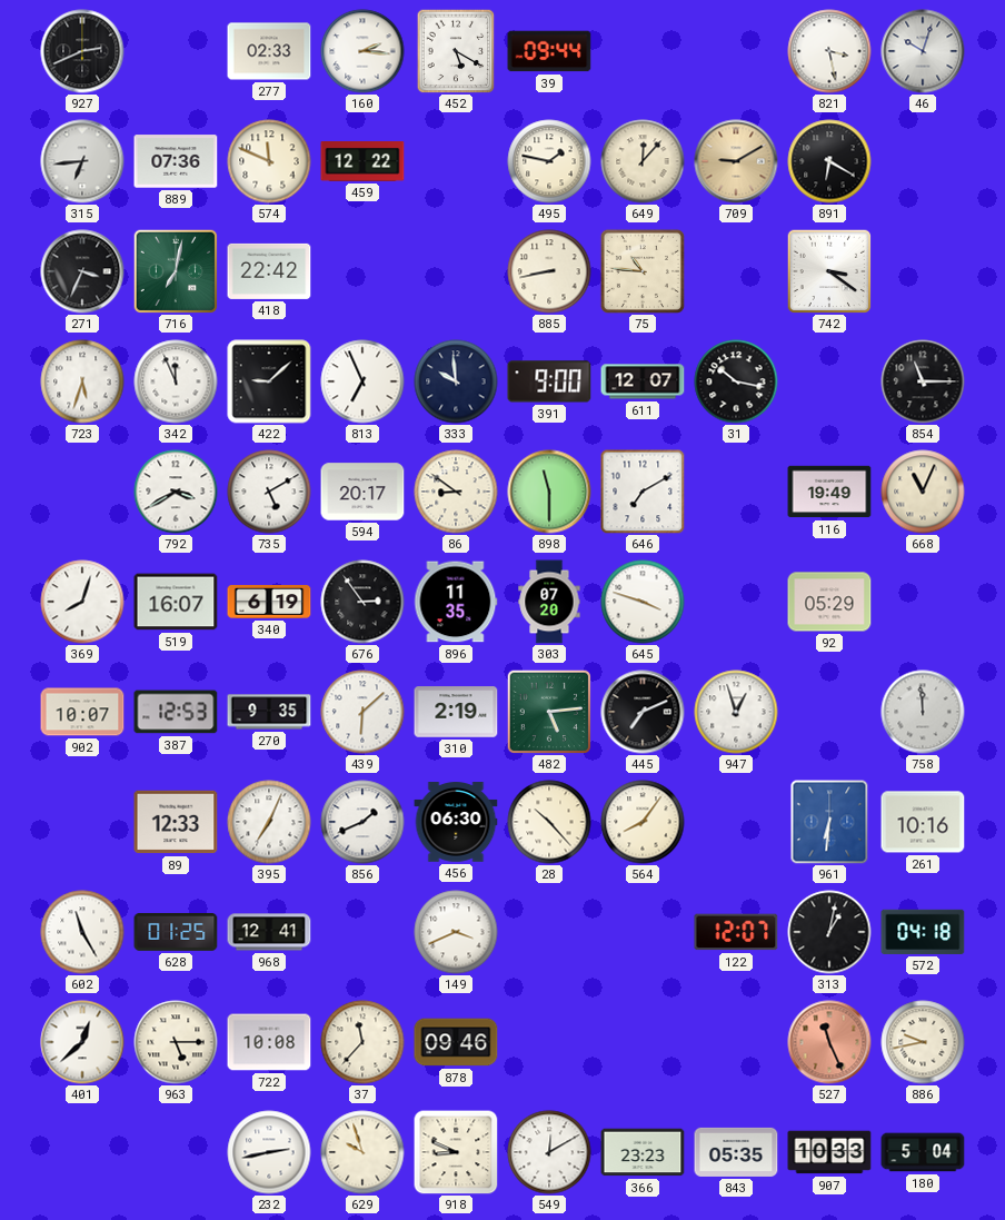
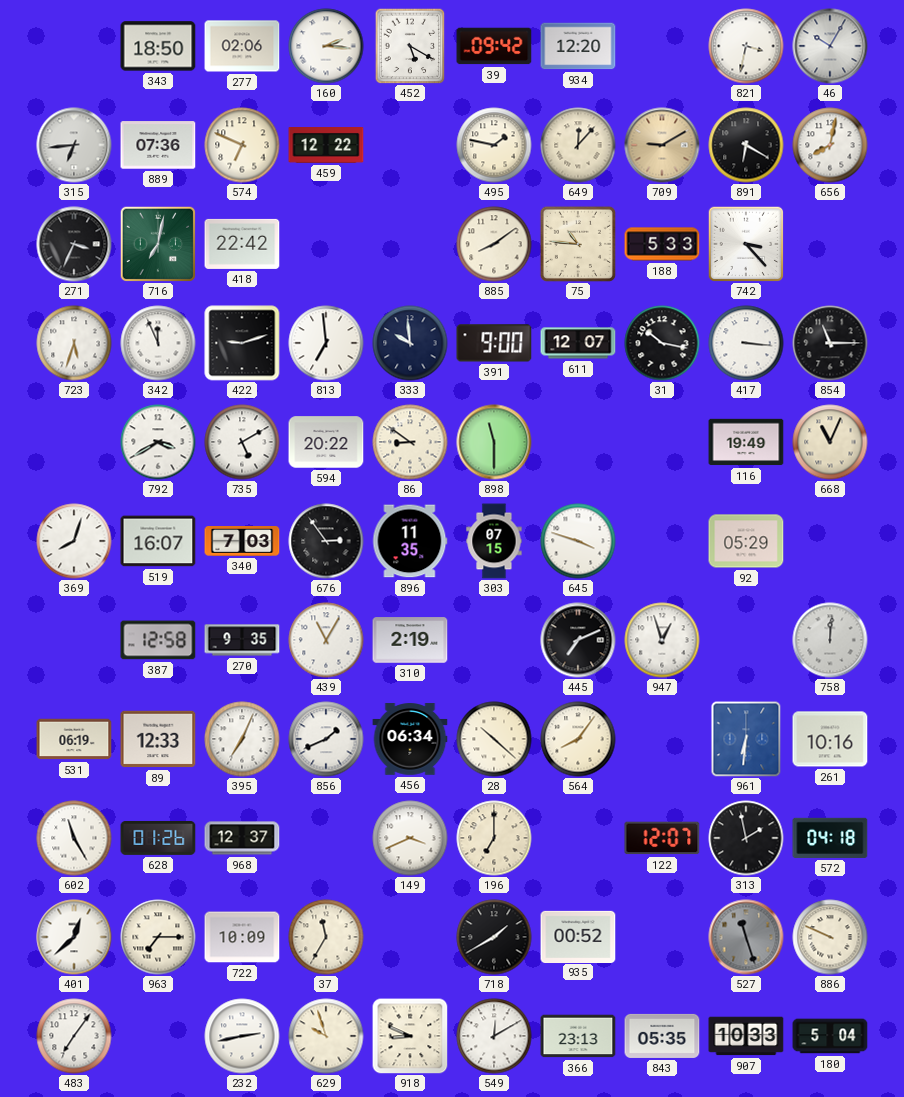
927: 2:41 -> none (82, 51)
343: none -> 18:50 (158, 46)
277: 02:33 -> 02:06 (242, 46)
39: 09:44 -> 09:42 (494, 46)
934: none -> 12:20 (578, 46)
821: 3:28 -> 3:32 (746, 46)
46: 10:03 -> 10:05 (830, 46)
574: 11:49 -> 6:49 (242, 145)
656: none -> 8:02 (830, 145)
885: 8:43 -> 8:09 (494, 244)
188: none -> 5:33 (662, 244)
742: 3:21 -> 3:23 (746, 244)
422: 9:08 -> 9:12 (242, 343)
813: 6:56 -> 6:59 (326, 343)
417: none -> 3:16 (746, 343)
594: 20:17 -> 20:22 (326, 442)
646: 7:10 -> none (643, 492)
340: 6:19 -> 7:03 (242, 542)
303: 07:20 -> 07:15 (494, 541)
902: 10:07 -> none (82, 712)
387: 12:53 -> 12:58 (158, 640)
439: 6:08 -> 11:05 (326, 640)
482: 5:14 -> none (549, 712)
758: 11:59 -> 12:01 (830, 640)
531: none -> 06:19 (74, 739)
456: 06:30 -> 06:34 (410, 739)
28: 10:23 -> 10:22 (494, 739)
628: 01:25 -> 01:26 (158, 838)
968: 12:41 -> 12:37 (242, 838)
196: none -> 7:00 (494, 838)
313: 1:02 -> 1:58 (746, 838)
963: 5:15 -> 7:15 (158, 937)
722: 10:08 -> 10:09 (242, 937)
37: 11:37 -> 11:35 (326, 937)
878: 09:46 -> none (456, 1042)
718: none -> 1:40 (494, 937)
935: none -> 00:52 (578, 936)
527: 11:26 -> 11:27 (746, 937)
527 dial: salmon -> grey (746, 937)
886: 9:43 -> 9:49 (830, 937)
483: none -> 7:06 (74, 1036)
366: 23:23 -> 23:13 (578, 1036)
